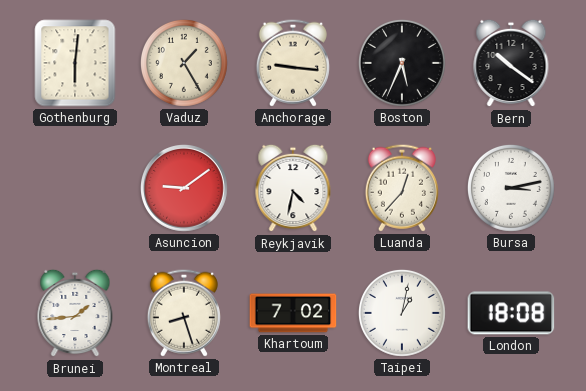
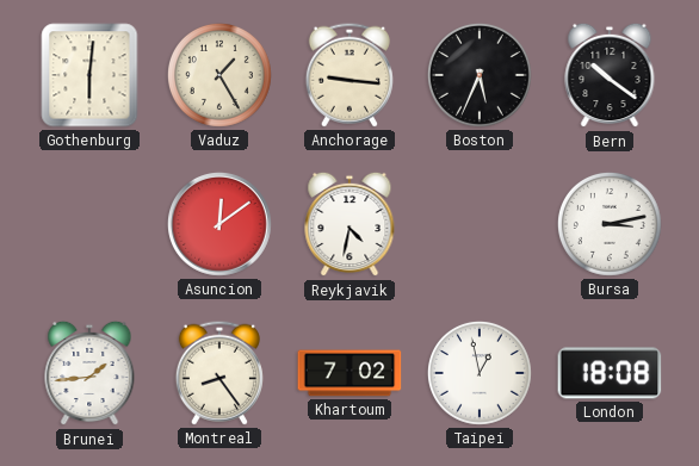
Asuncion: 9:09 -> 12:09 (221, 225)
Luanda: 12:37 -> none (402, 188)
Montreal: 8:27 -> 8:24 (219, 373)
Taipei: 1:02 -> 12:58 (480, 373)
